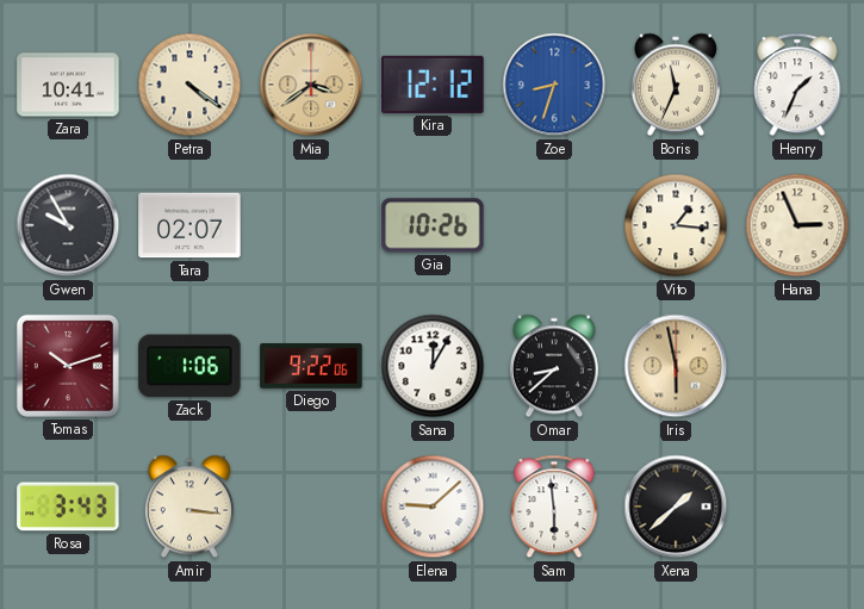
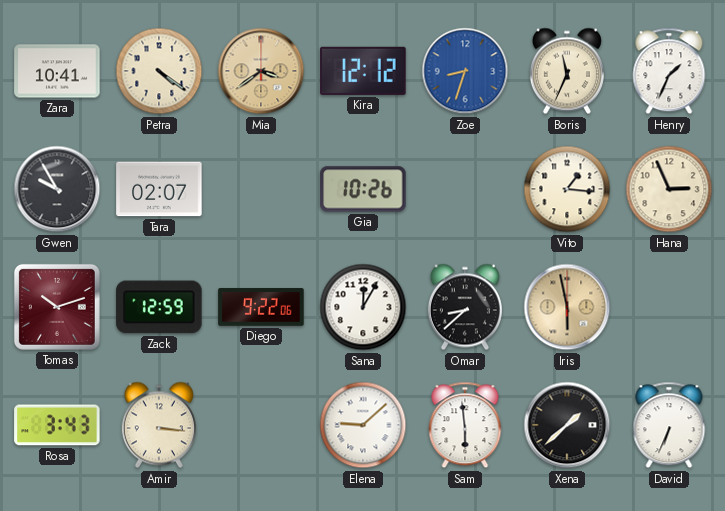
Zack: 1:06 -> 12:59 (159, 307)
David: none -> 6:34 (669, 425)
